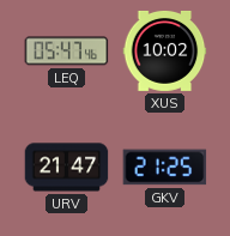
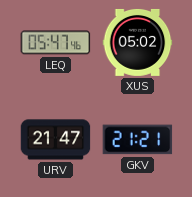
XUS: 10:02 -> 05:02 (138, 42)
GKV: 21:25 -> 21:21 (138, 140)
